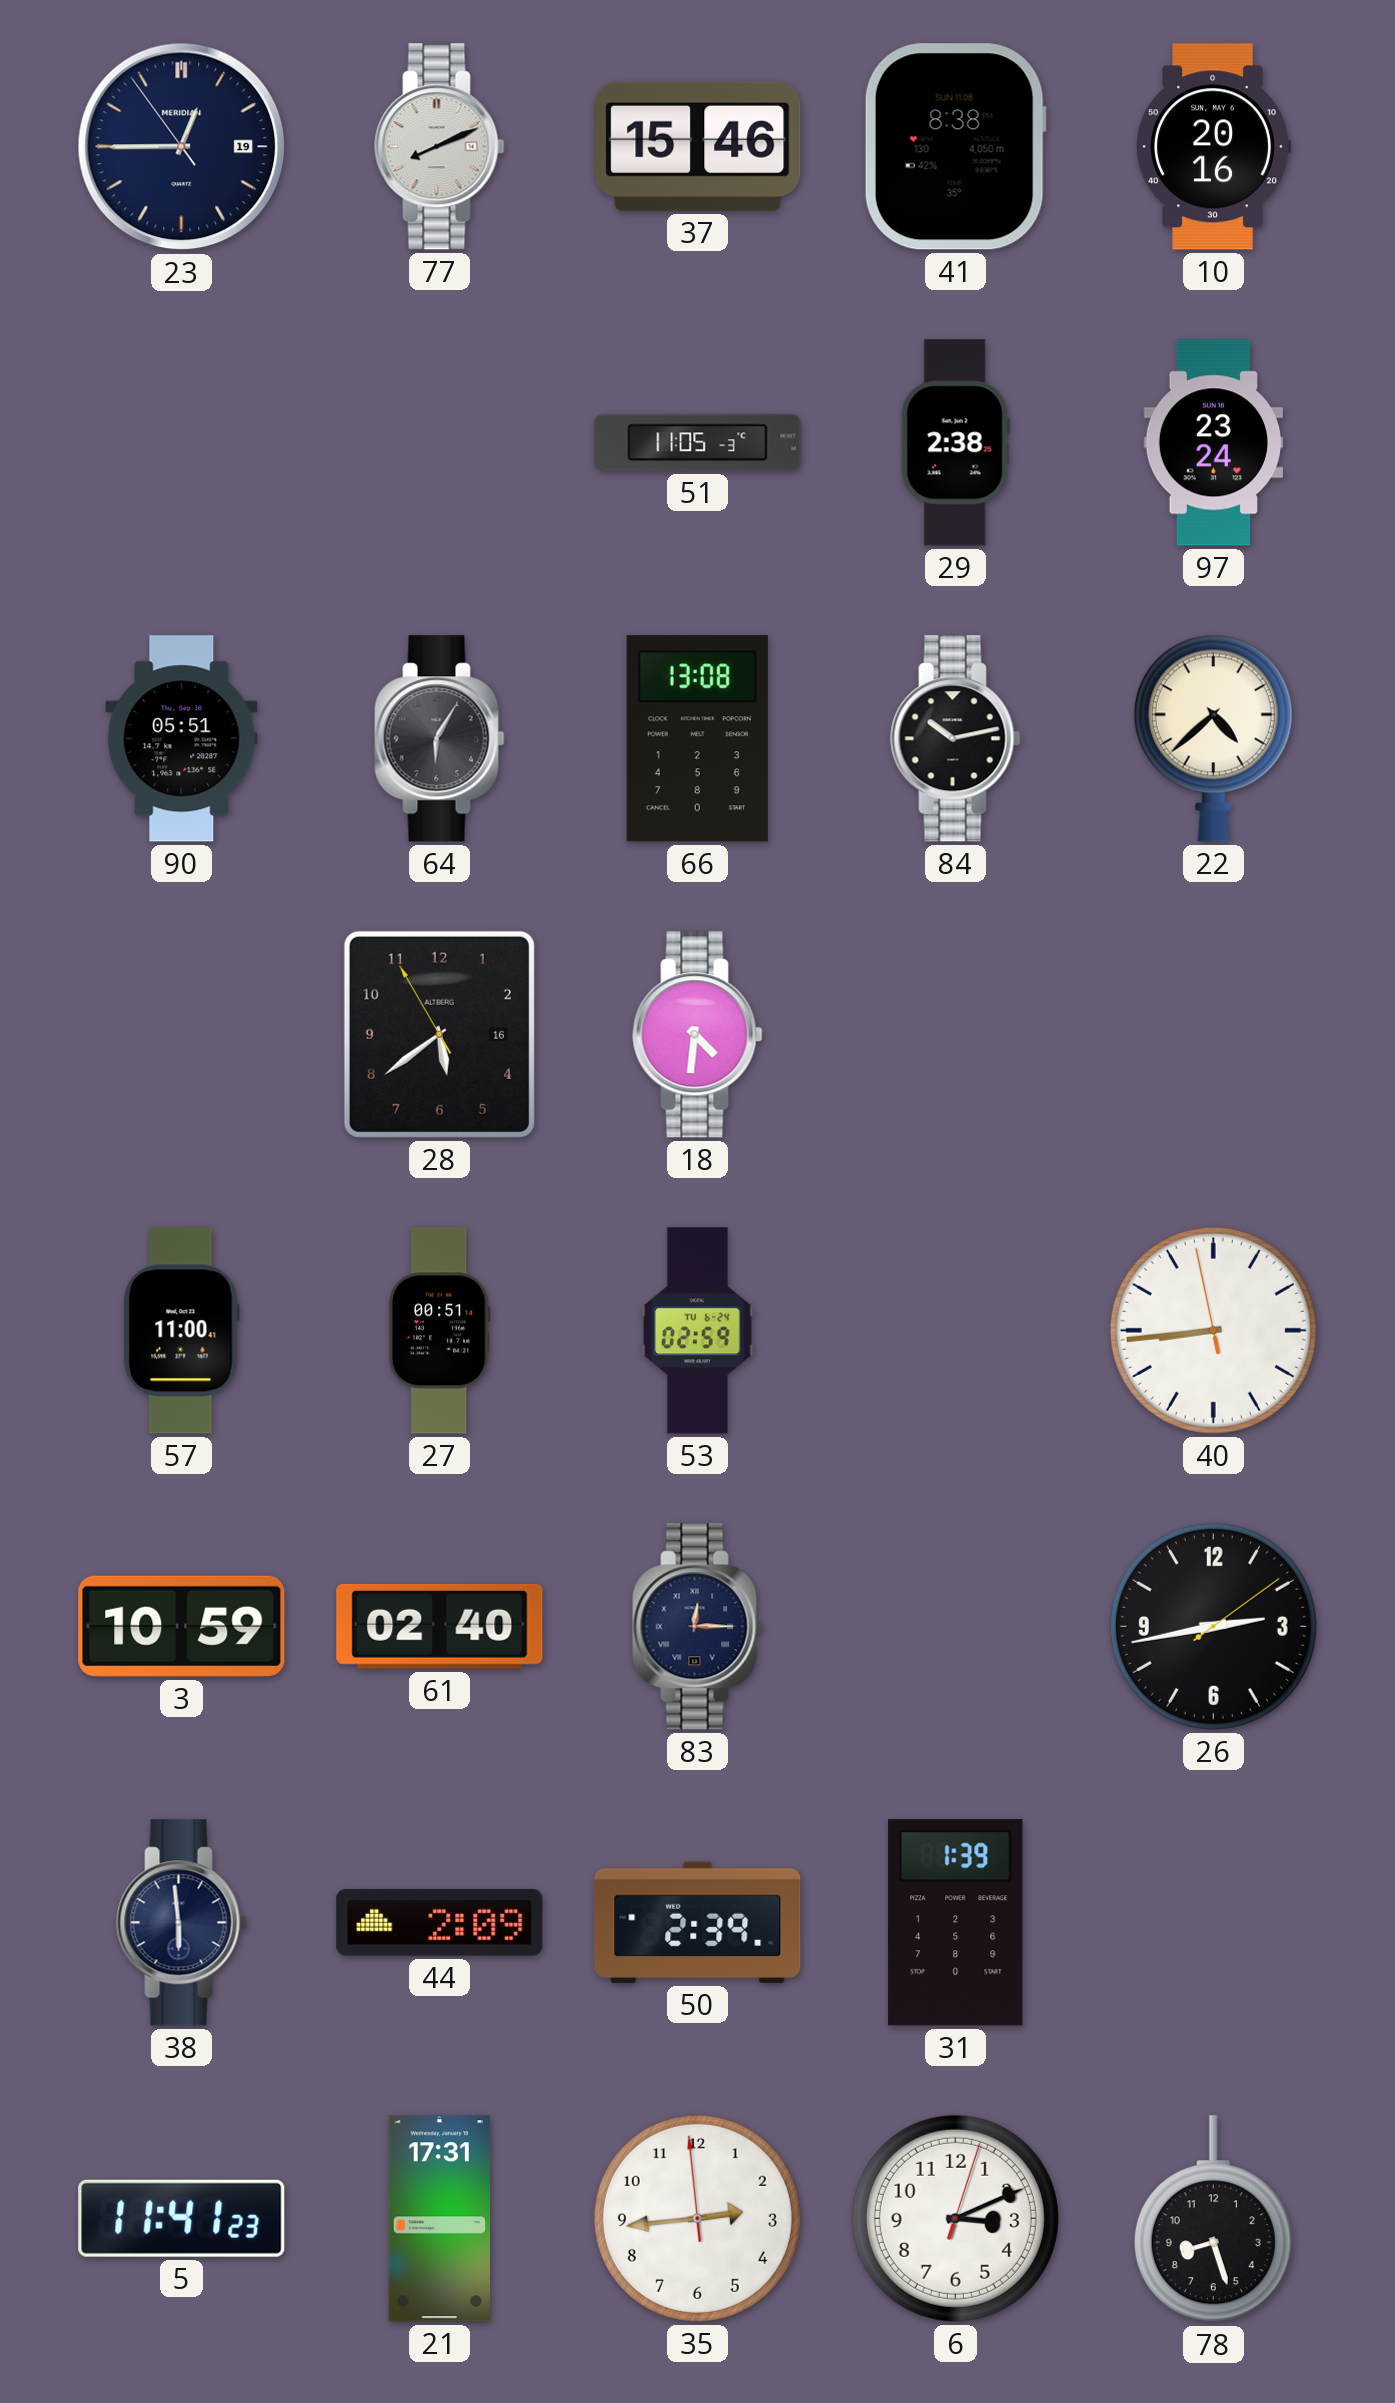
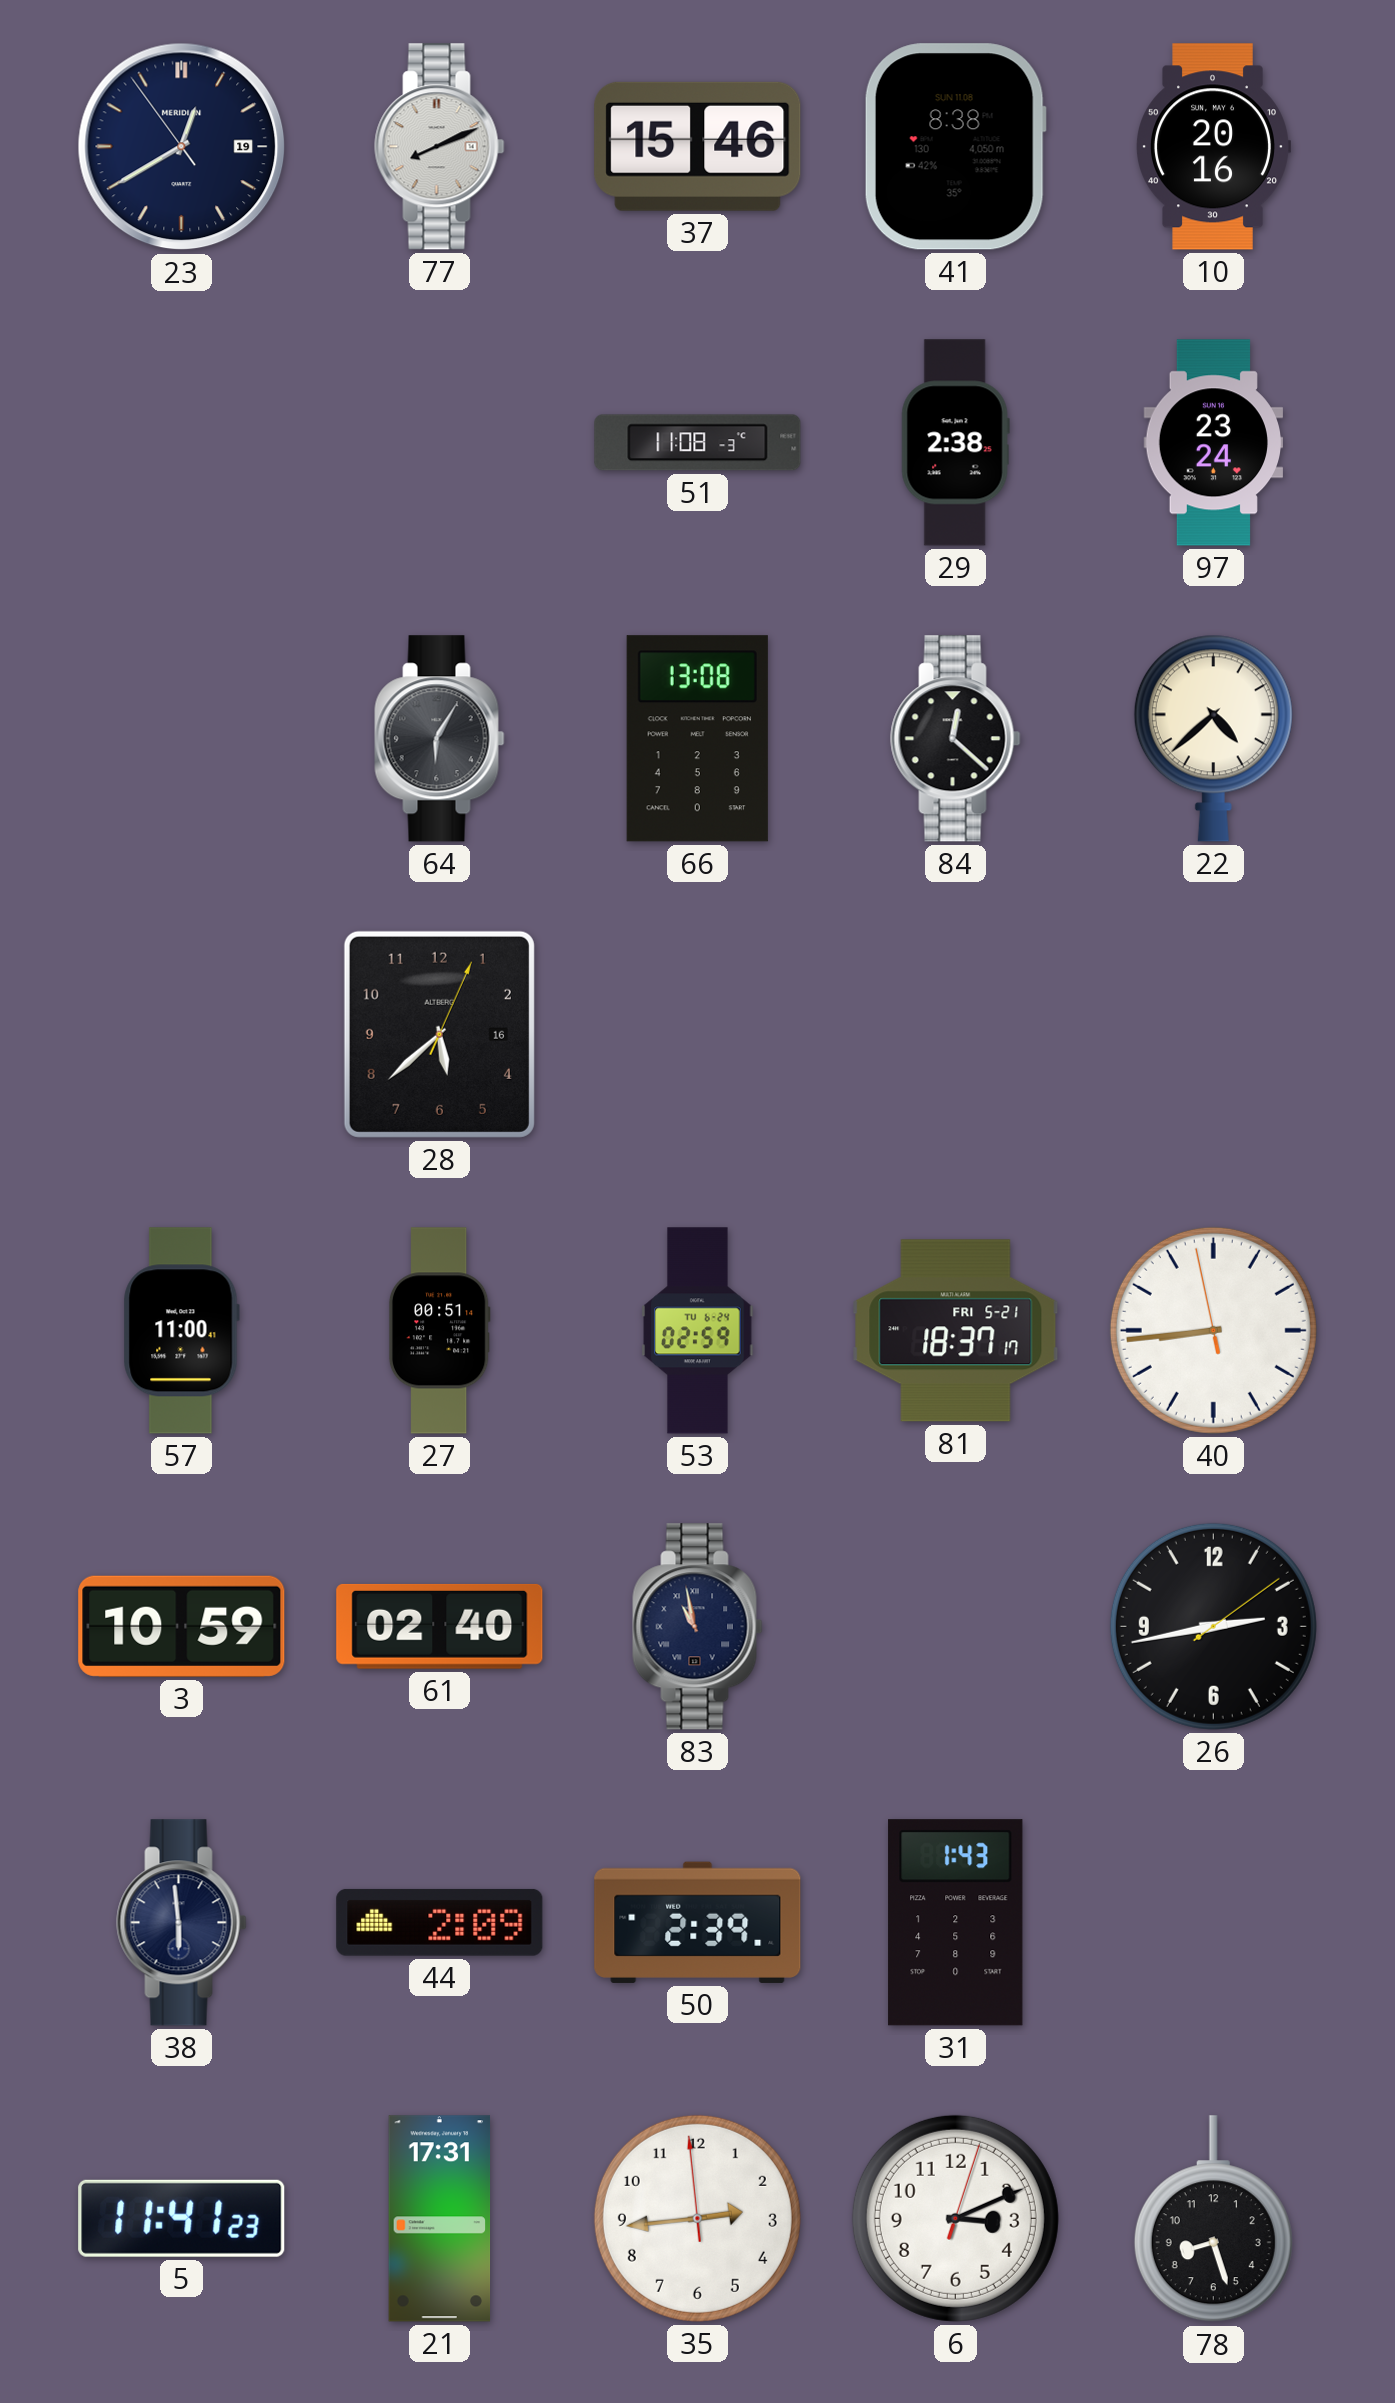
23: 12:44 -> 12:39 (182, 147)
51: 11:05 -> 11:08 (698, 443)
90: 05:51 -> none (182, 739)
84: 10:13 -> 12:22 (956, 739)
28: 5:38:55 -> 5:38:04 (439, 1034)
18: 4:31 -> none (698, 1035)
81: none -> 18:37 (956, 1331)
83: 12:15 -> 10:58 (698, 1627)
31: 1:39 -> 1:43 (956, 1923)
